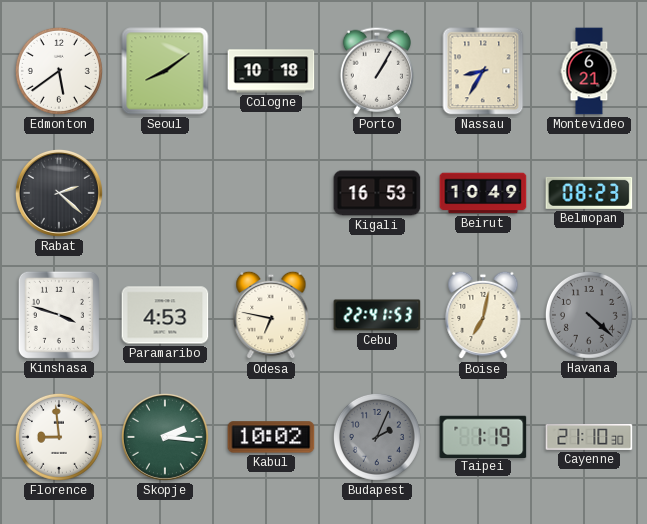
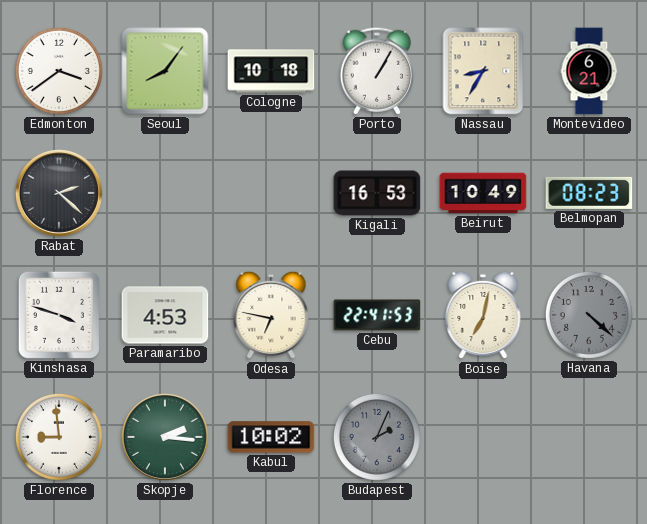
Edmonton: 5:39 -> 3:39 (59, 71)
Seoul: 8:09 -> 8:06 (165, 71)
Taipei: 1:19 -> none (483, 436)
Cayenne: 21:10 -> none (589, 438)
